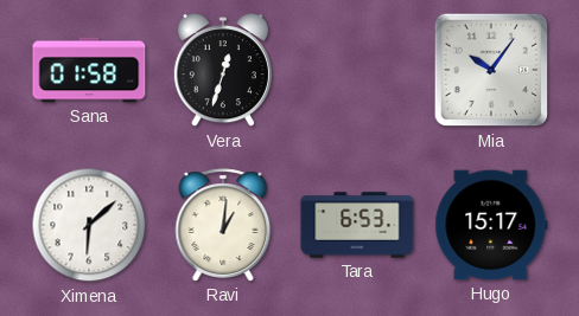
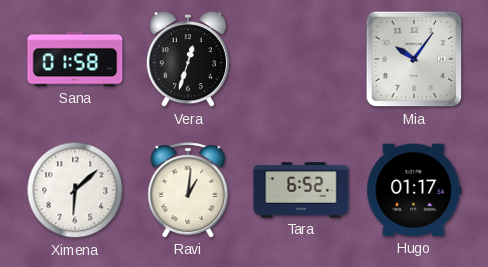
Tara: 6:53 -> 6:52 (301, 190)
Hugo: 15:17 -> 01:17 (414, 190)
